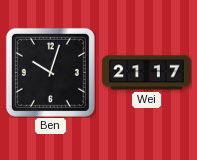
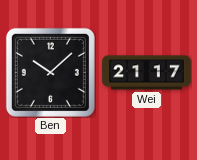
Ben: 10:03 -> 10:08 (50, 72)
